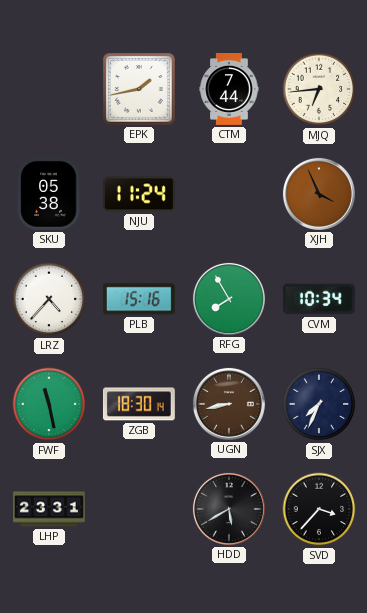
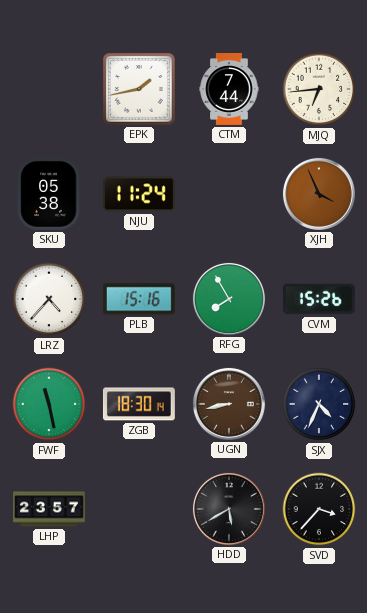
CVM: 10:34 -> 15:26 (319, 299)
SJX: 7:34 -> 4:34 (319, 404)
LHP: 23:31 -> 23:57 (50, 509)
